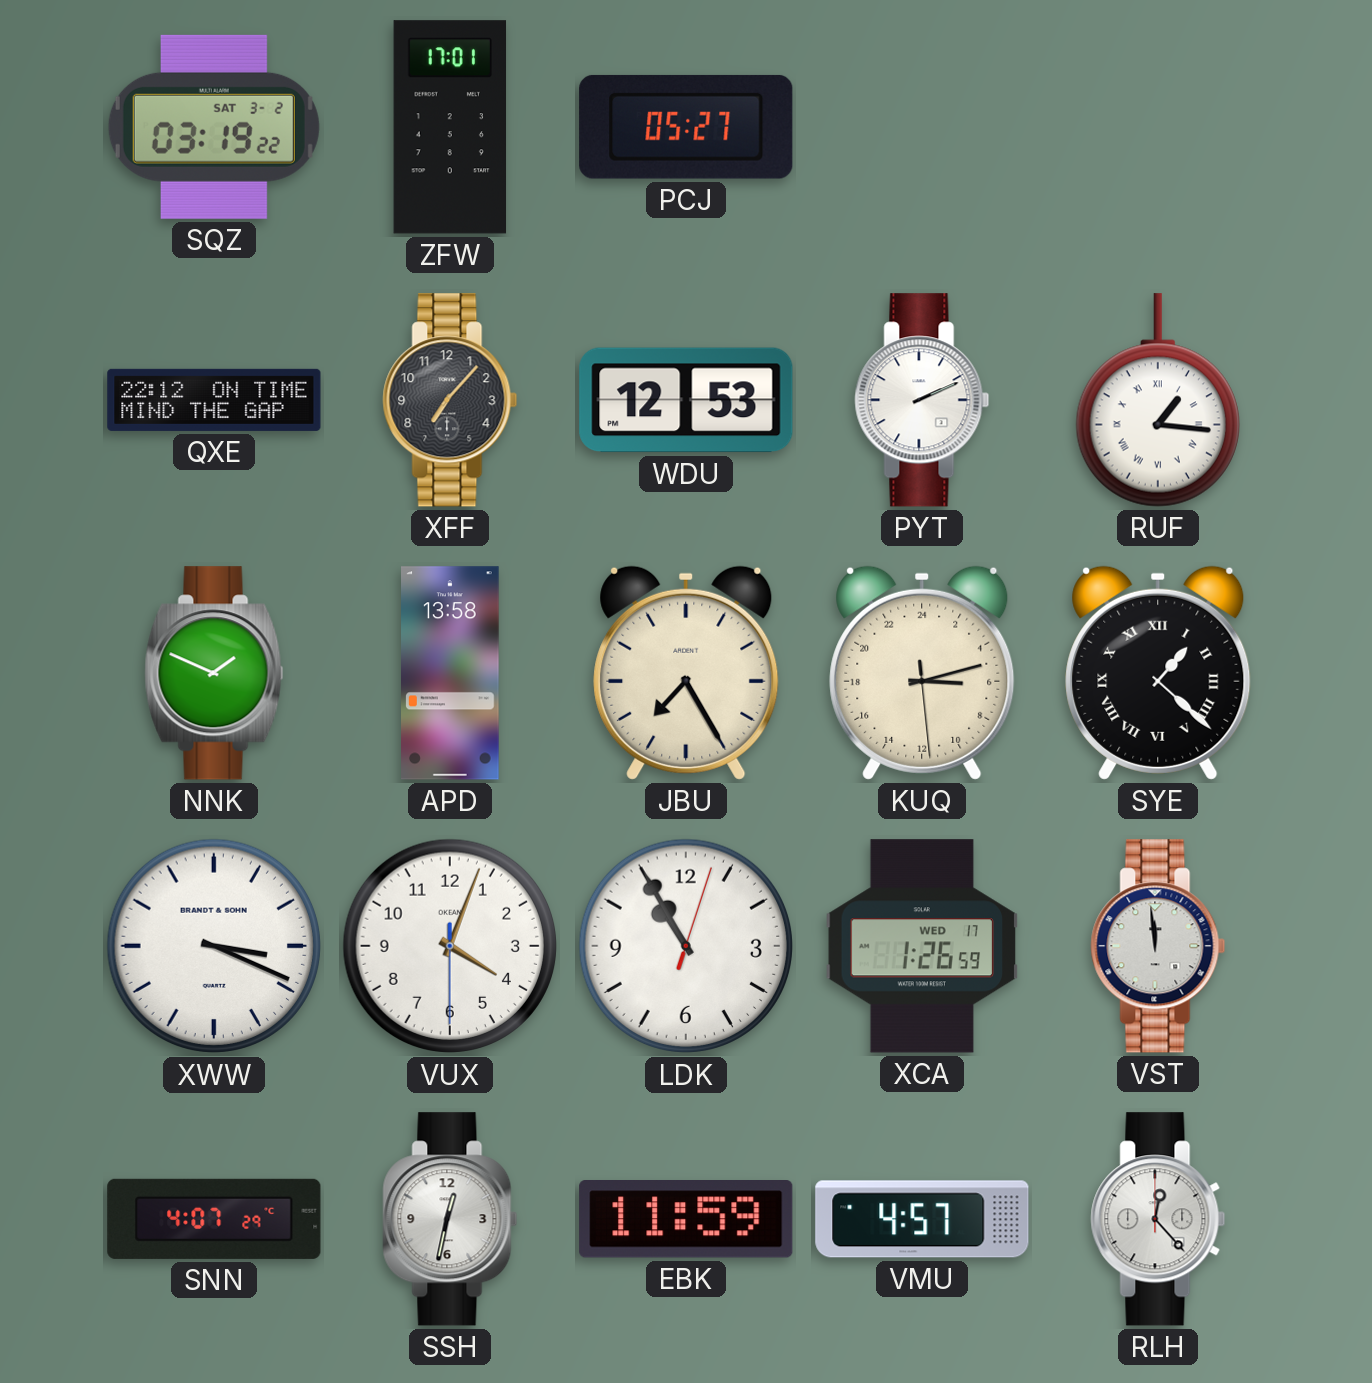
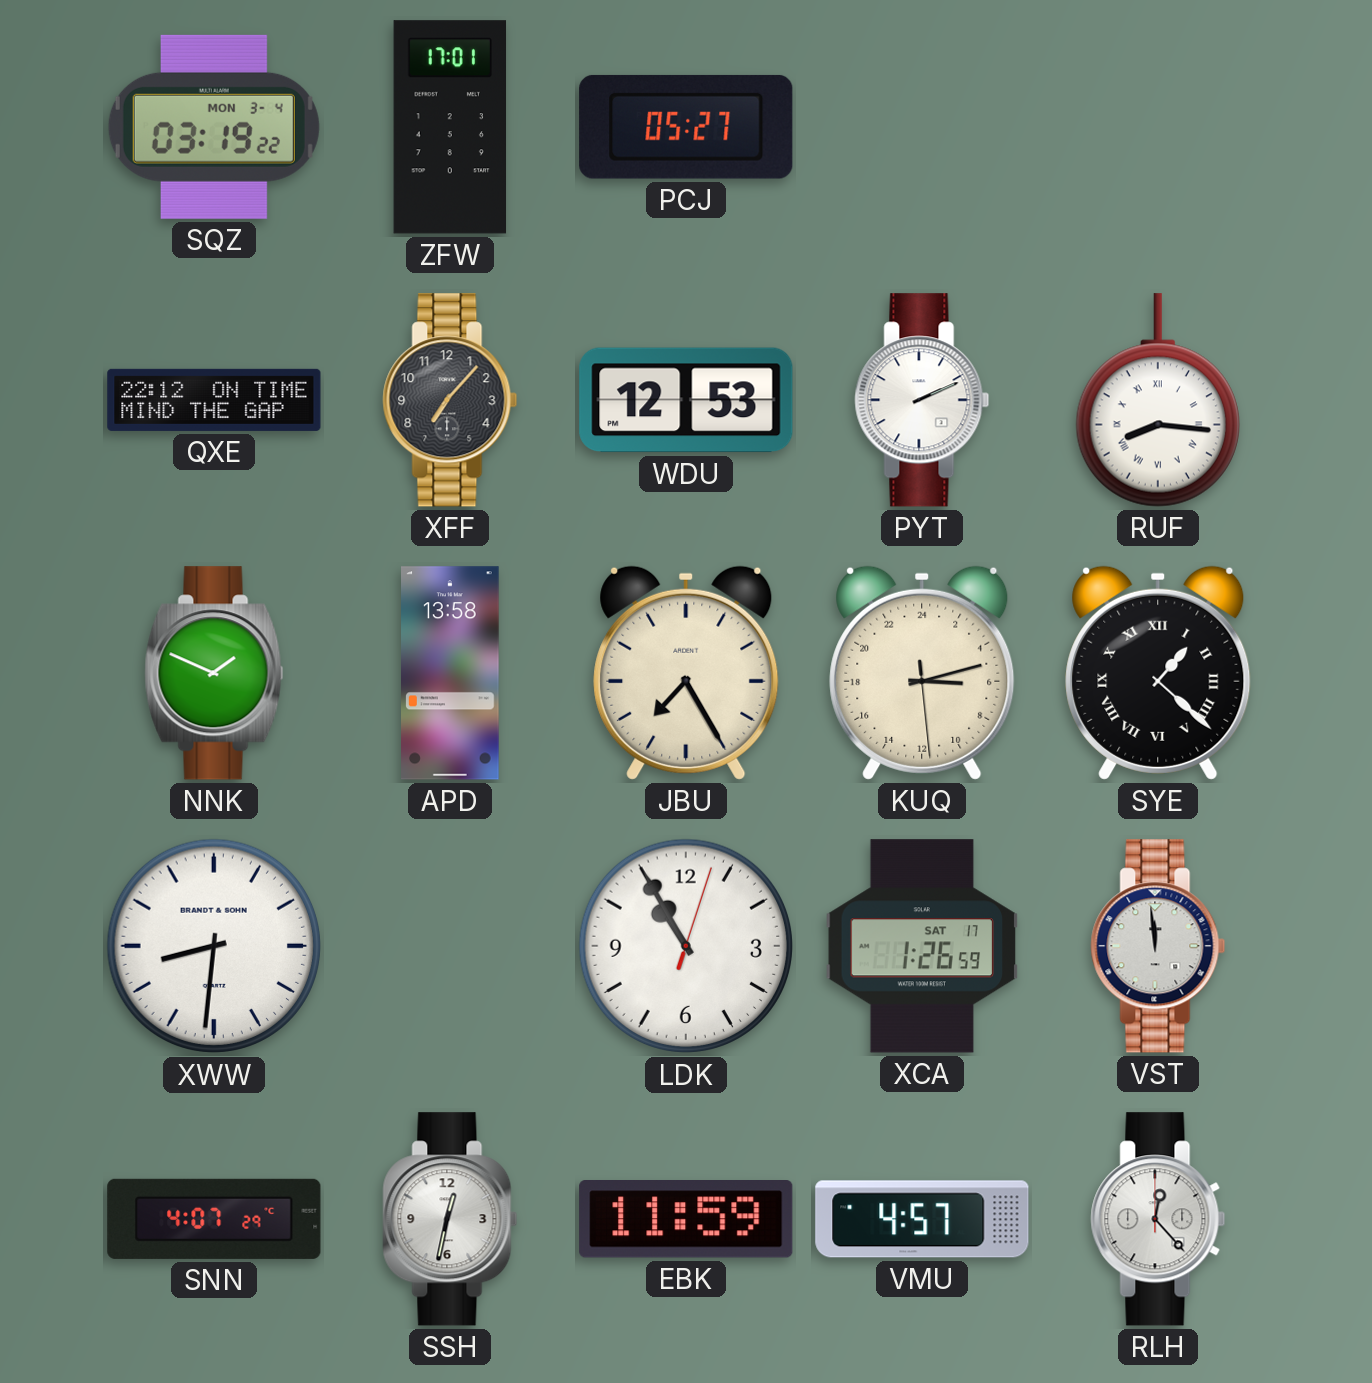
SQZ date: SAT 3-2 -> MON 3-4 (214, 127)
RUF: 1:16 -> 8:16 (1158, 400)
XWW: 3:19 -> 8:31 (214, 946)
VUX: 4:03 -> none (450, 946)
XCA date: WED 17 -> SAT 17 (922, 946)
